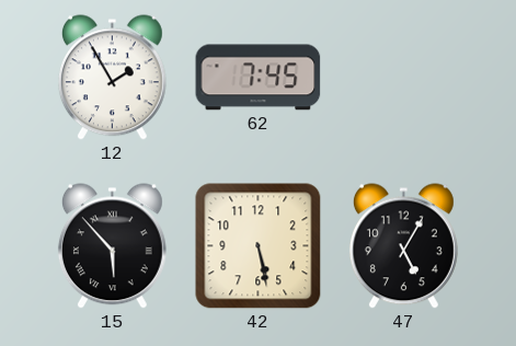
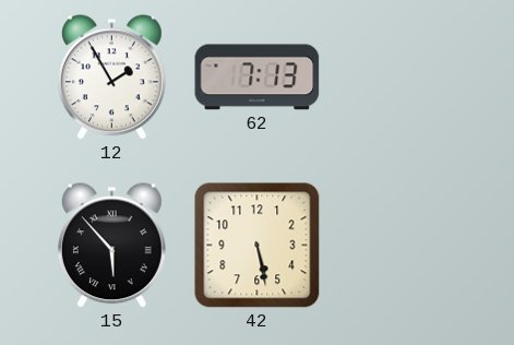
62: 7:45 -> 7:13 (258, 78)
47: 5:05 -> none (403, 246)
